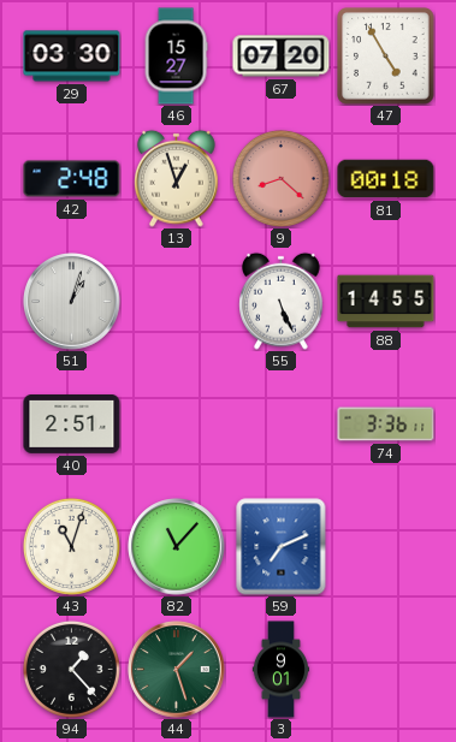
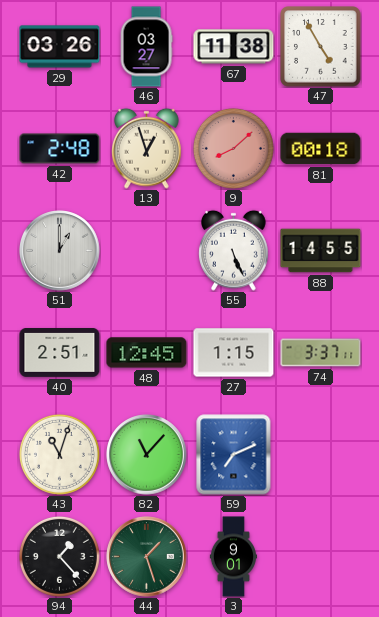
29: 03:30 -> 03:26 (60, 47)
46: 15:27 -> 03:27 (146, 47)
67: 07:20 -> 11:38 (234, 47)
9: 8:22 -> 8:08 (233, 148)
51: 1:03 -> 1:00 (60, 251)
48: none -> 12:45 (147, 353)
27: none -> 1:15 (234, 353)
74: 3:36 -> 3:37 (321, 353)
